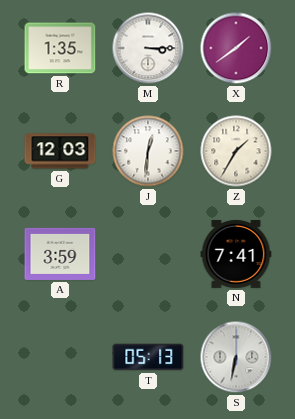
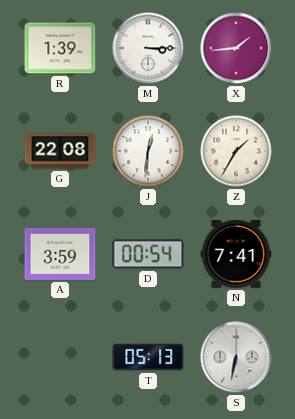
R: 1:35 -> 1:39 (60, 48)
X: 1:39 -> 1:44 (236, 48)
G: 12:03 -> 22:08 (60, 151)
D: none -> 00:54 (148, 254)
